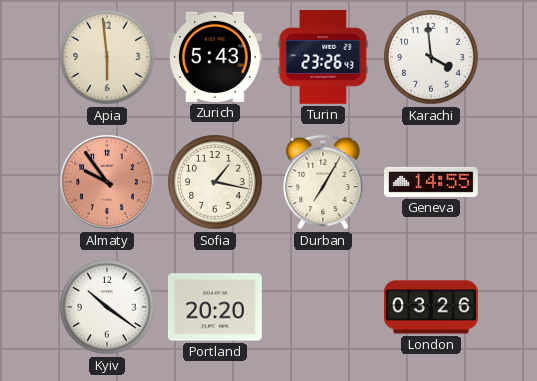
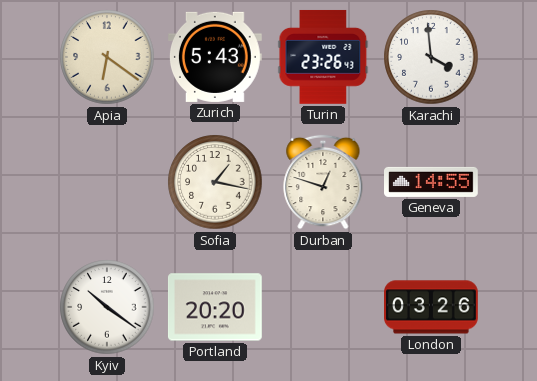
Apia: 5:59 -> 6:21 (107, 57)
Almaty: 9:54 -> none (108, 183)
Durban: 7:05 -> 12:48 (323, 182)
